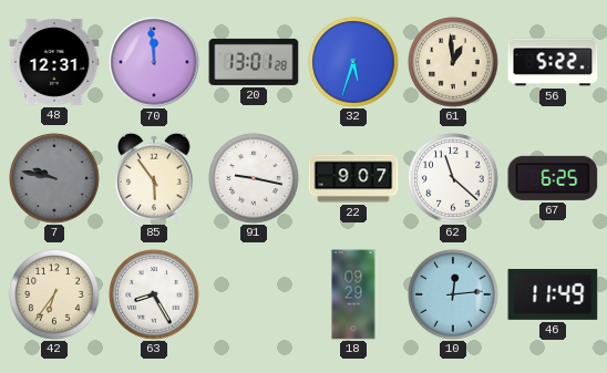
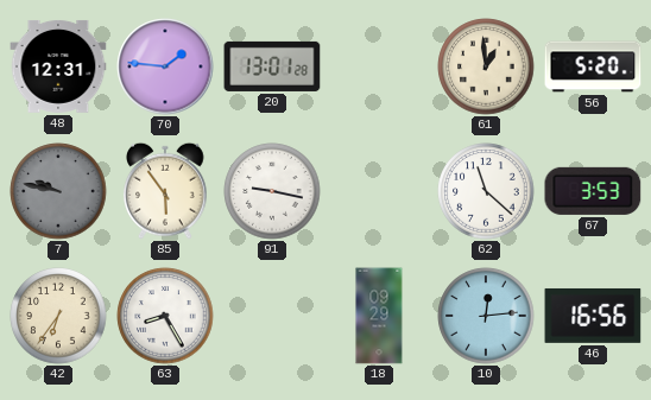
70: 11:59 -> 1:46 (165, 66)
32: 5:33 -> none (353, 62)
56: 5:22 -> 5:20 (593, 66)
22: 9:07 -> none (353, 178)
67: 6:25 -> 3:53 (593, 191)
46: 11:49 -> 16:56 (593, 316)
